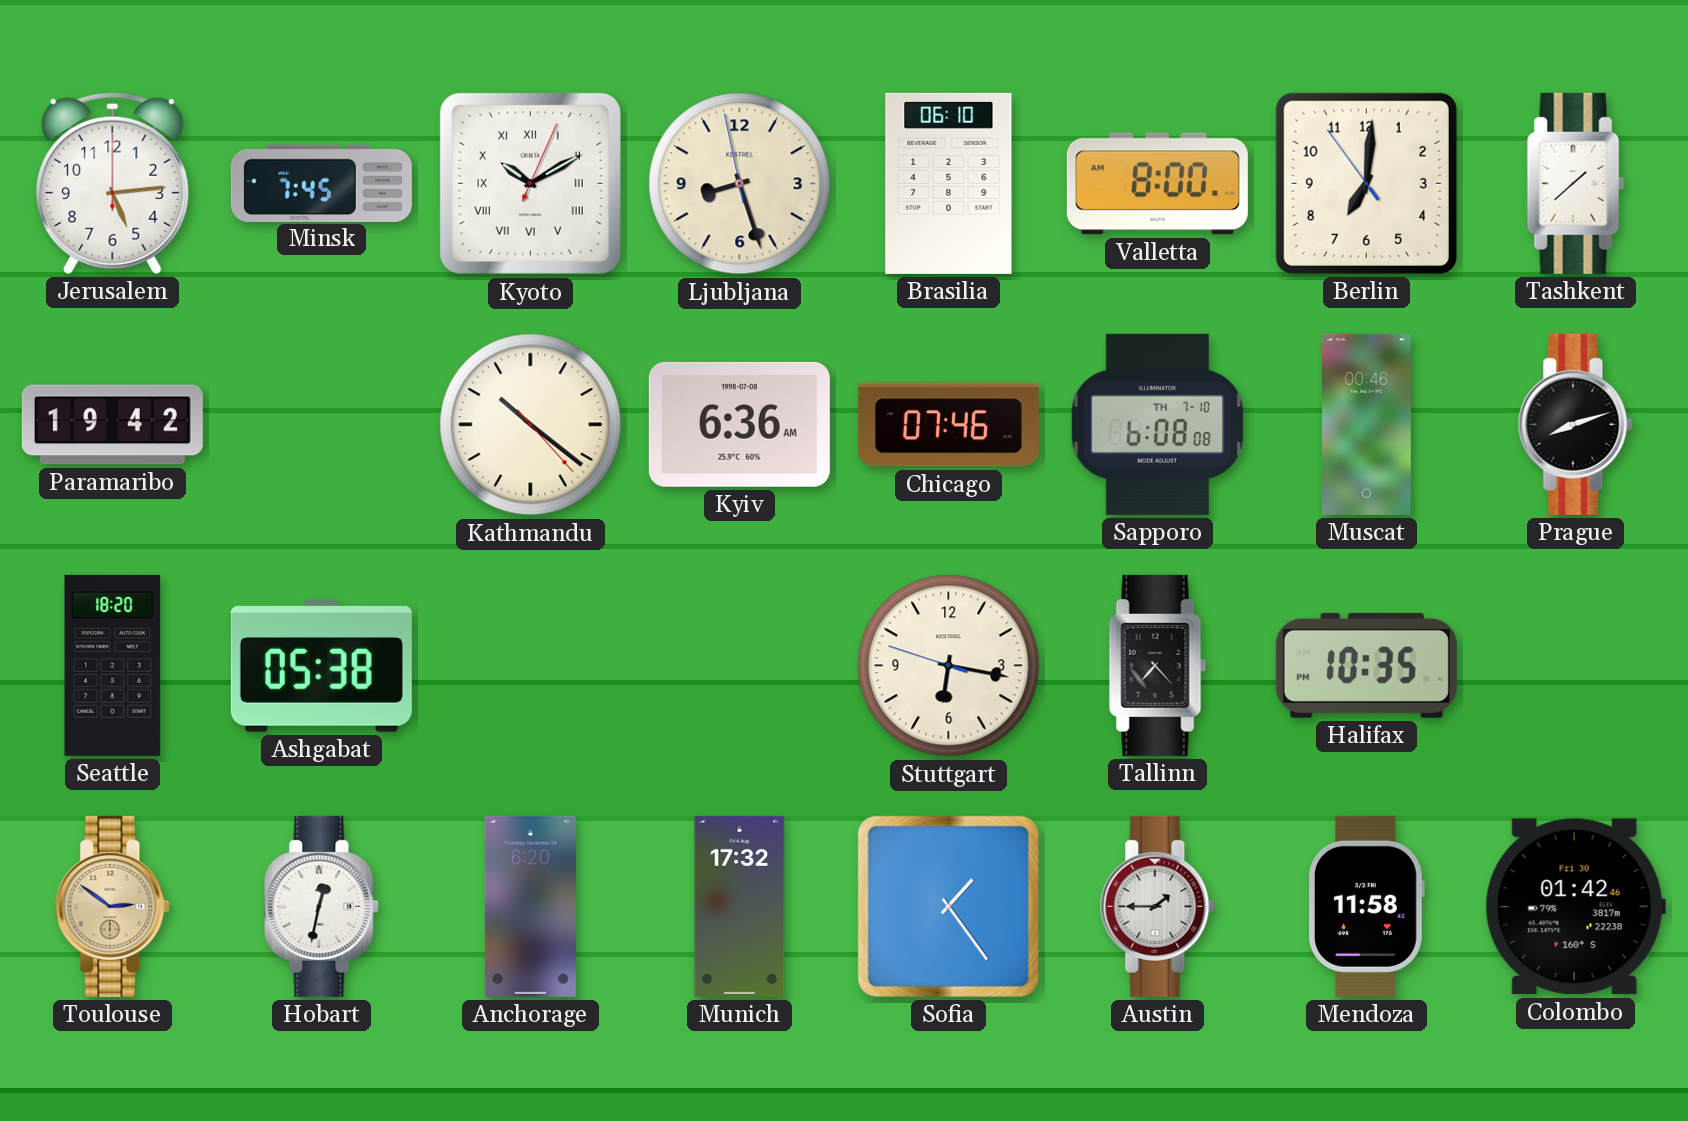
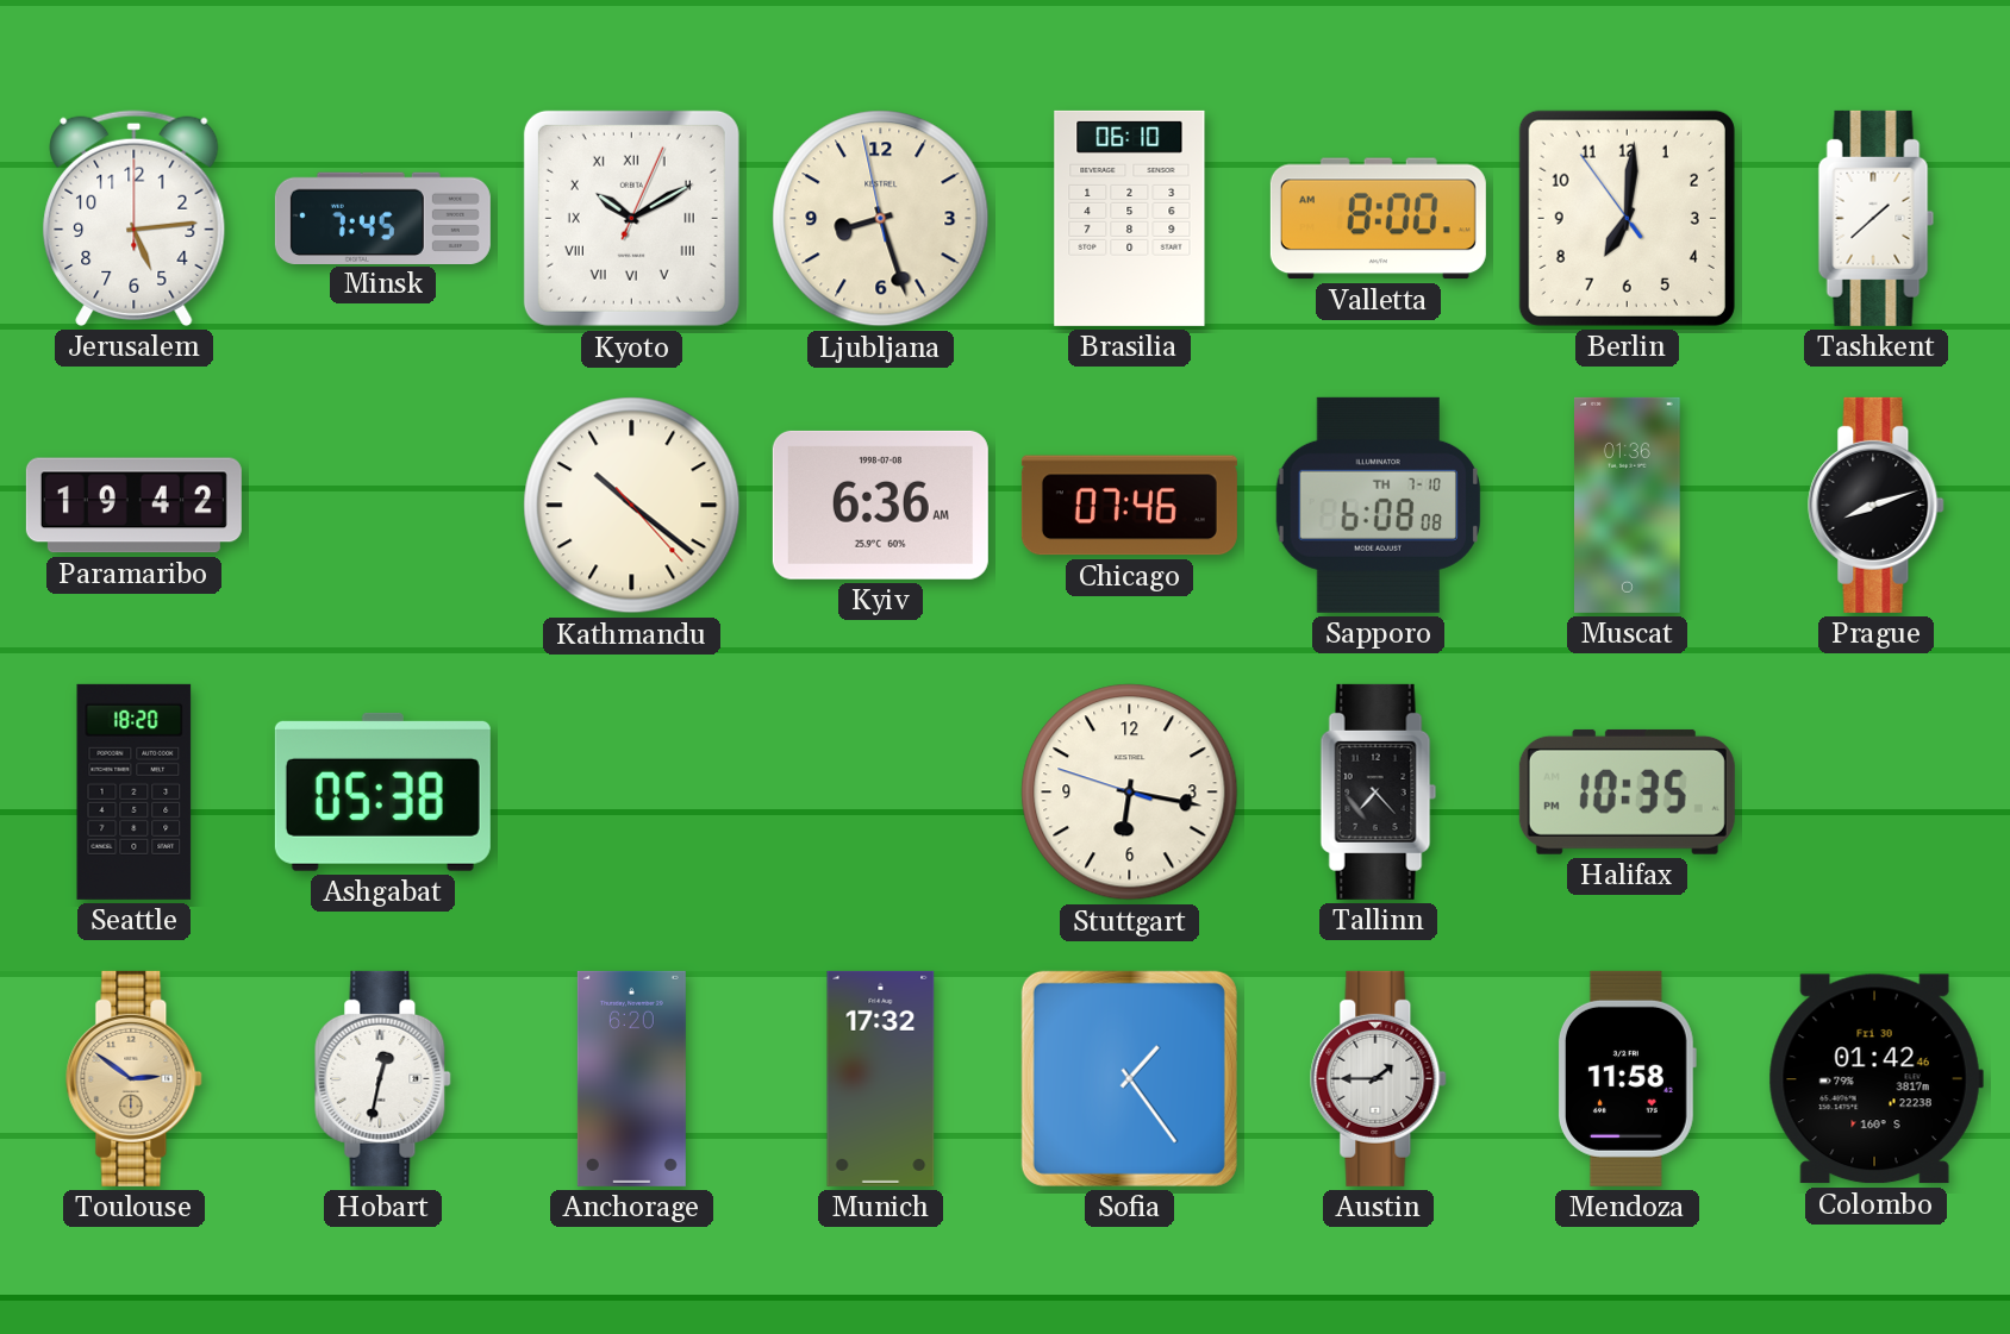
Muscat: 00:46 -> 01:36 (1628, 505)
